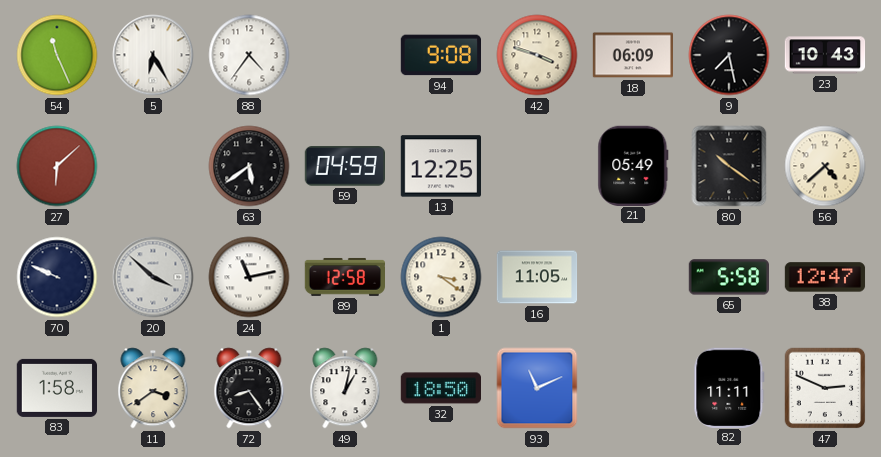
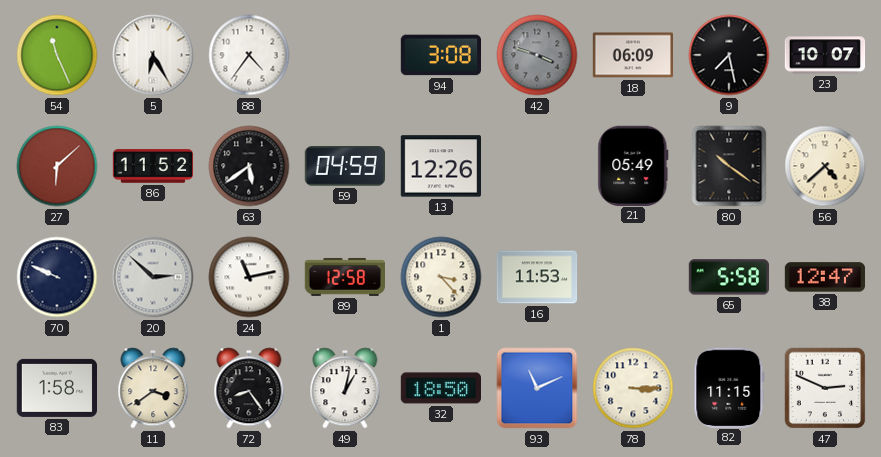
94: 9:08 -> 3:08 (440, 55)
42 dial: cream -> grey (537, 55)
23: 10:43 -> 10:07 (825, 55)
86: none -> 11:52 (153, 166)
13: 12:25 -> 12:26 (440, 166)
20: 3:52 -> 2:52 (153, 277)
1: 3:21 -> 3:23 (441, 277)
16: 11:05 -> 11:53 (537, 277)
78: none -> 3:15 (633, 388)
82: 11:11 -> 11:15 (729, 387)
